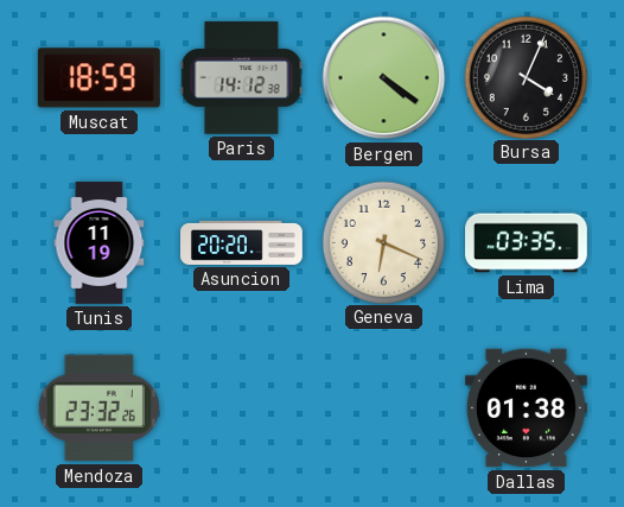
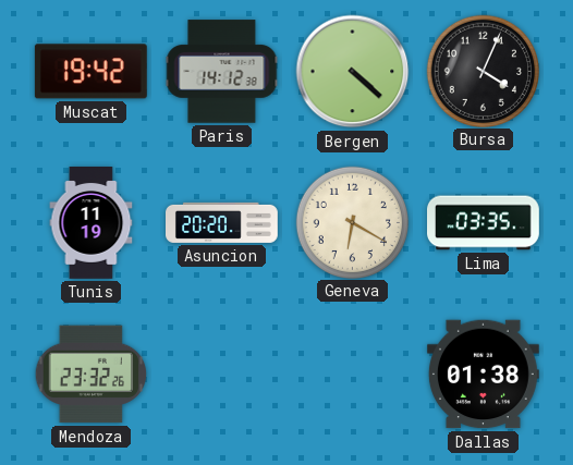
Muscat: 18:59 -> 19:42 (90, 72)
Bergen: 4:21 -> 4:22 (353, 72)
Geneva: 6:19 -> 6:20 (352, 222)
